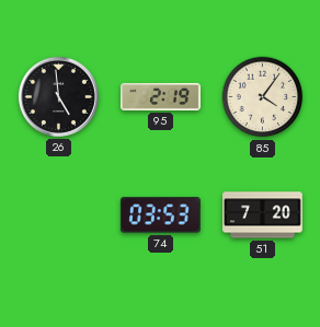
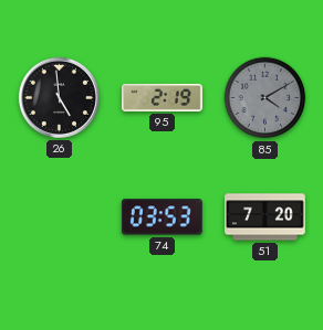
85: 4:06 -> 4:10 (265, 98)
85 dial: cream -> grey (265, 98)
